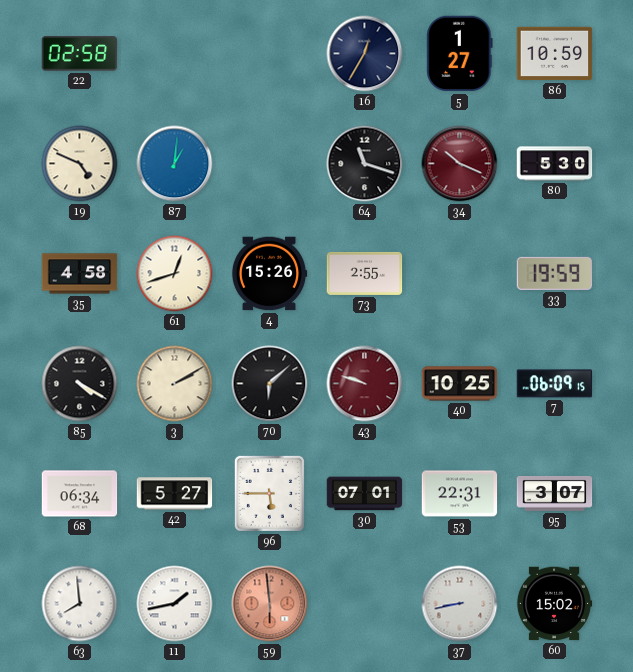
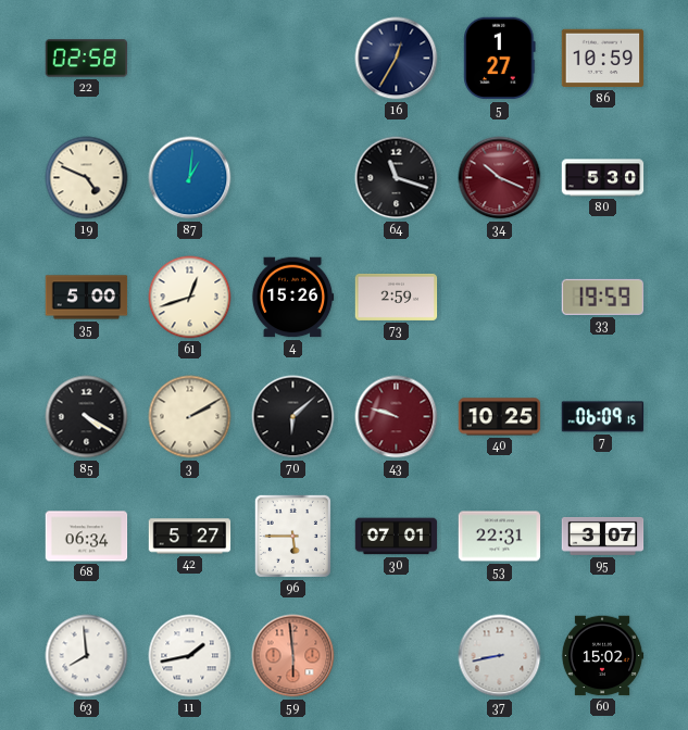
35: 4:58 -> 5:00 (87, 298)
73: 2:55 -> 2:59 (397, 297)
